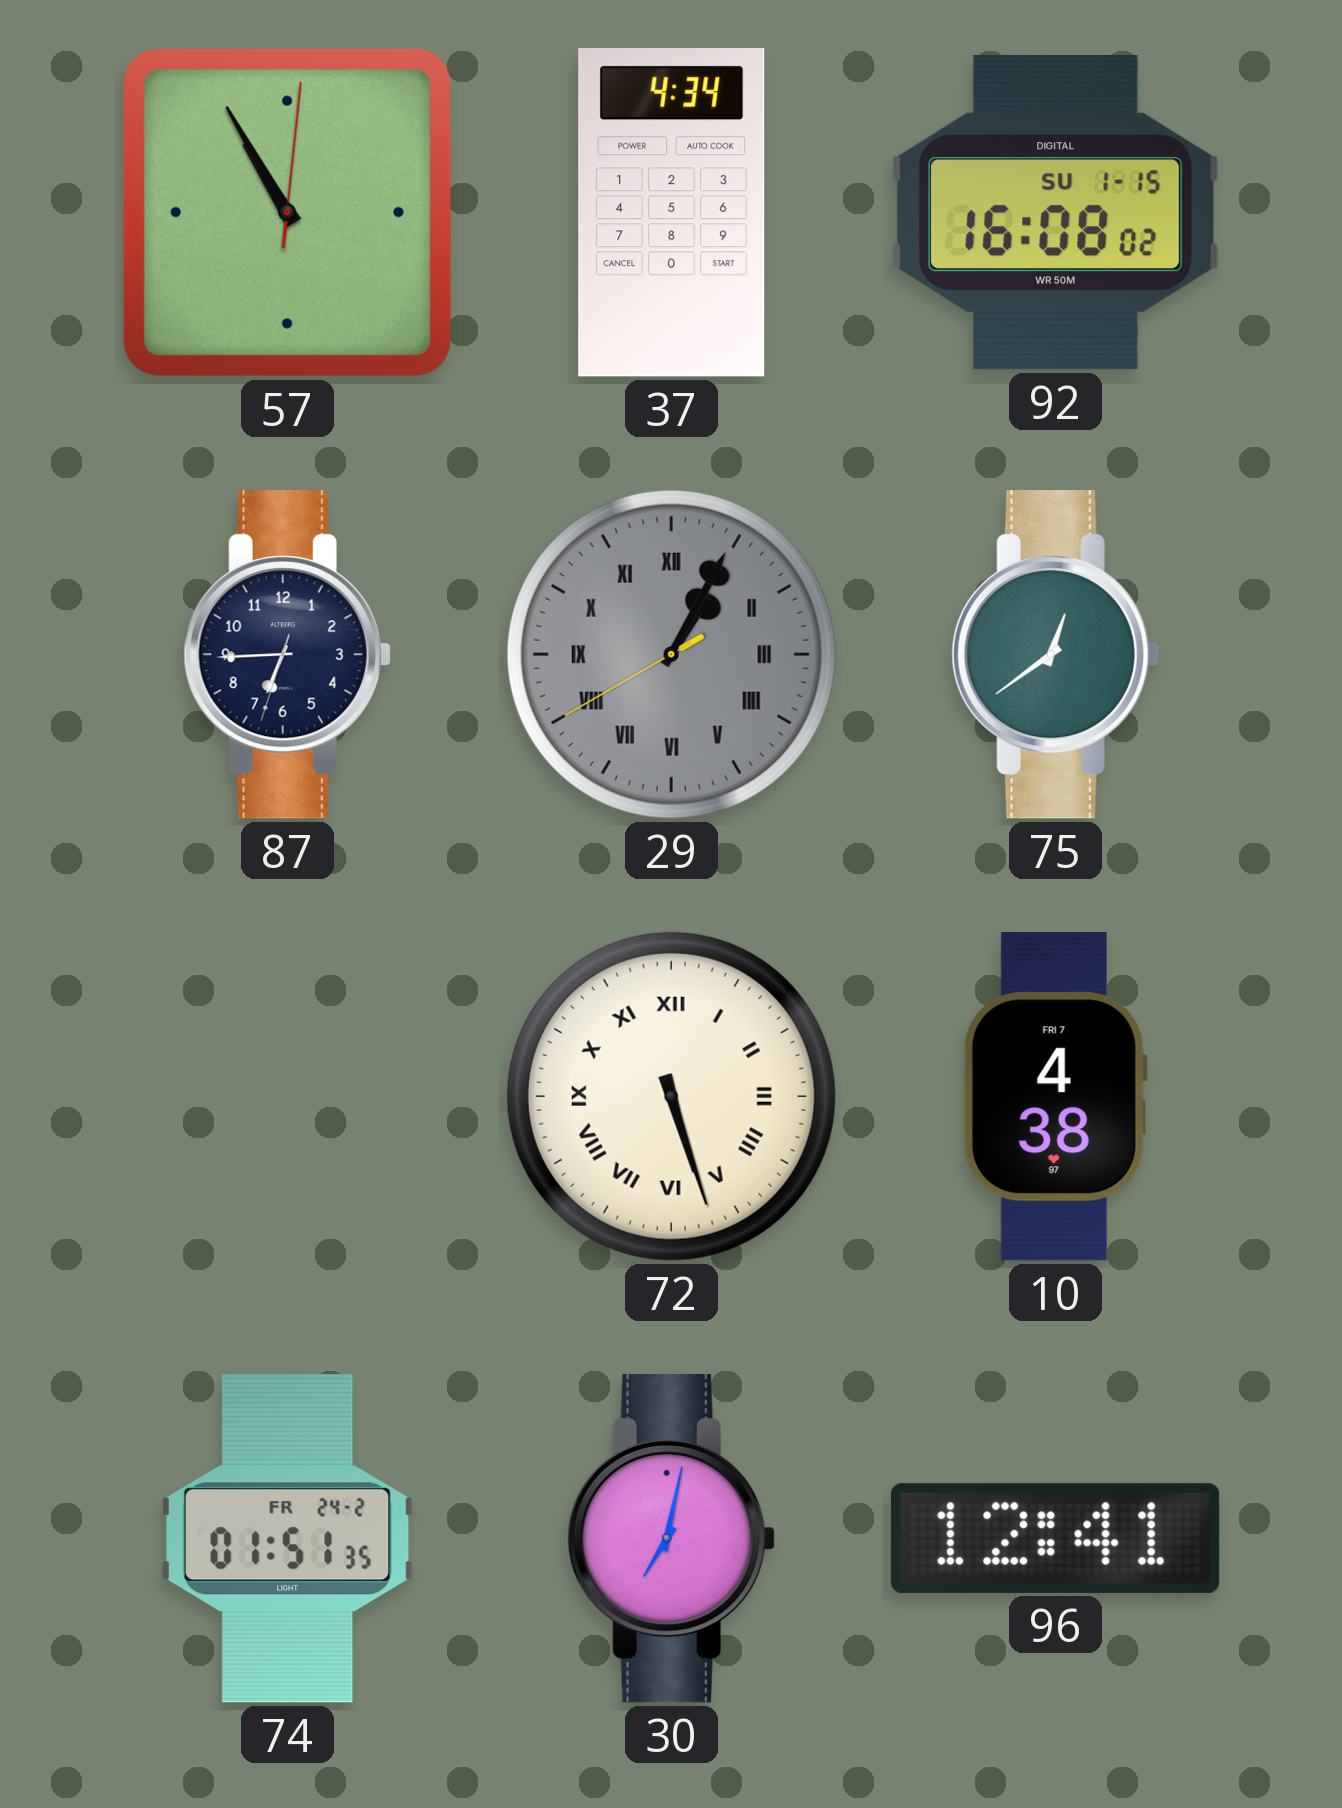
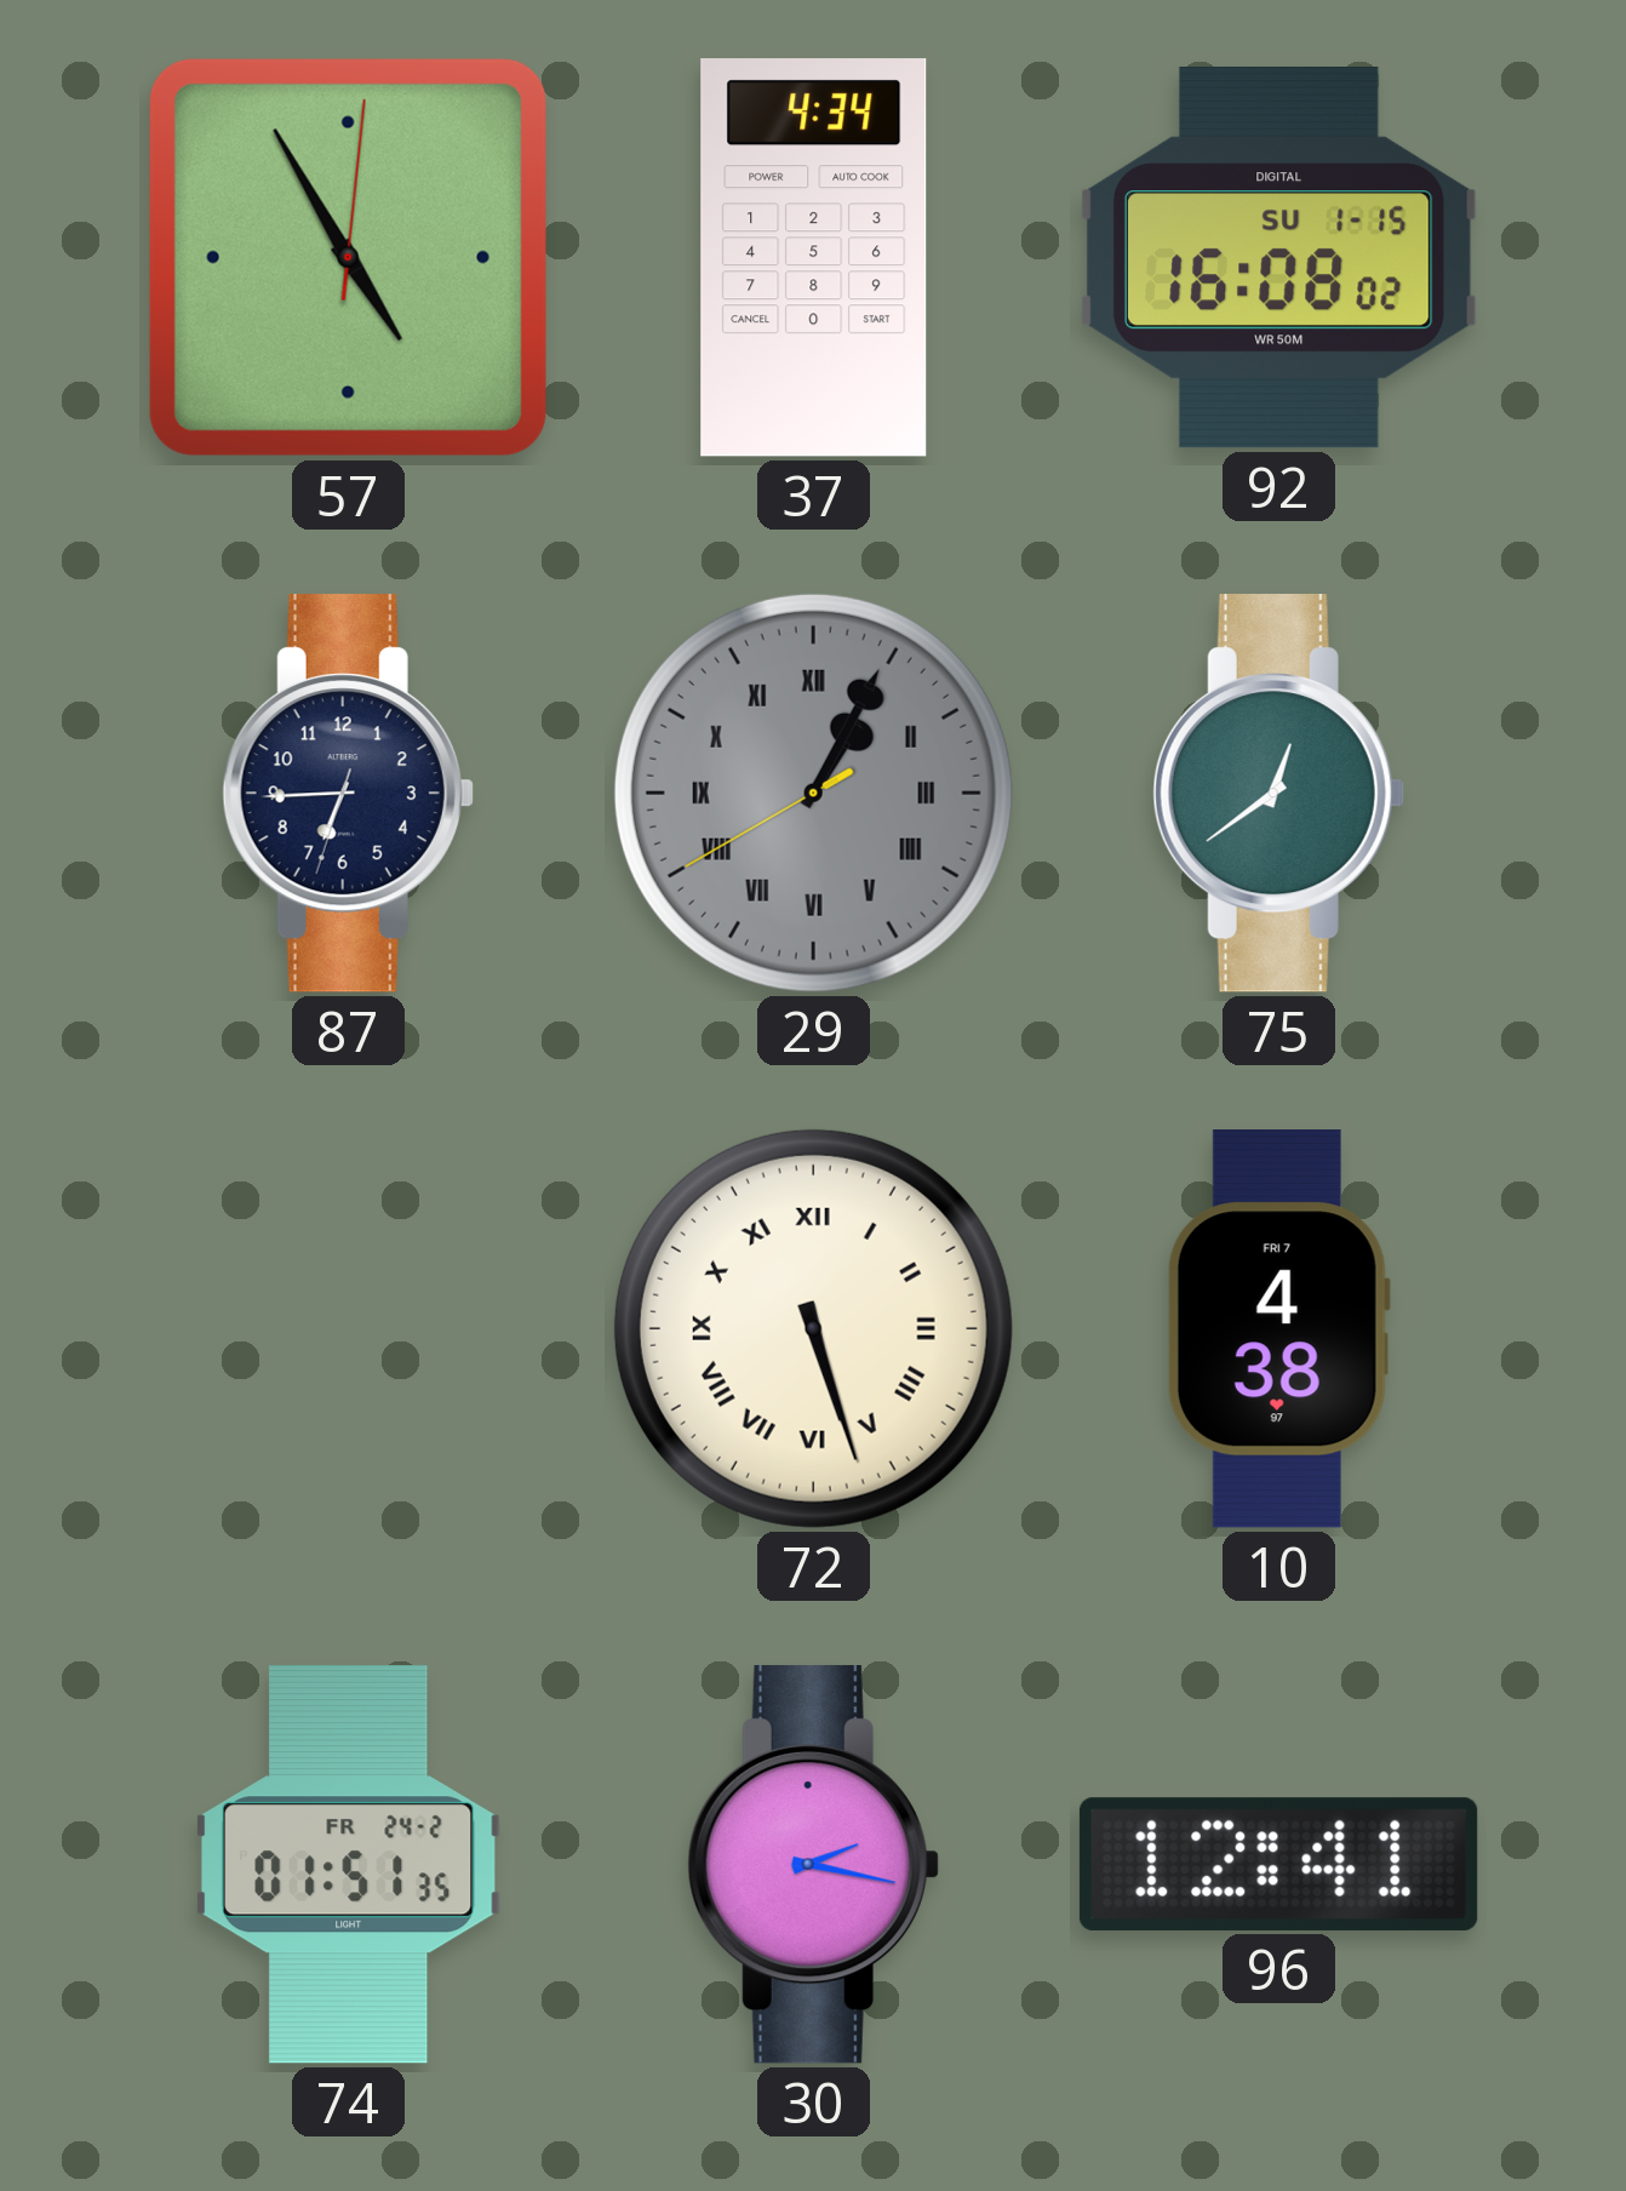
57: 10:55 -> 4:55 (348, 257)
30: 7:02 -> 2:17 (813, 1865)
